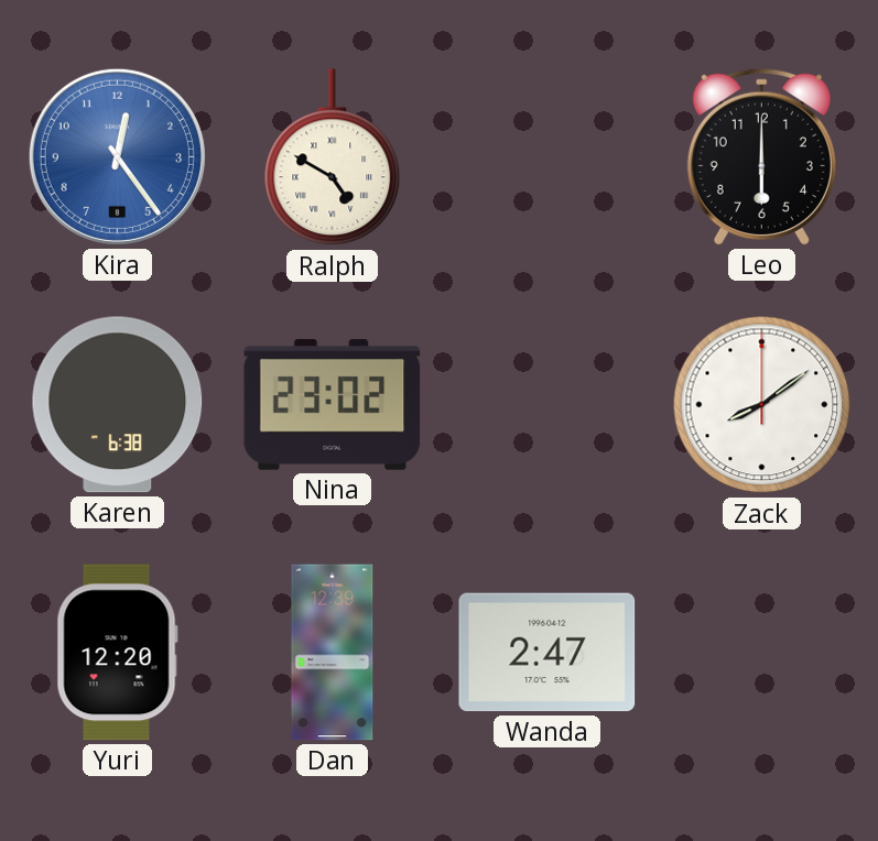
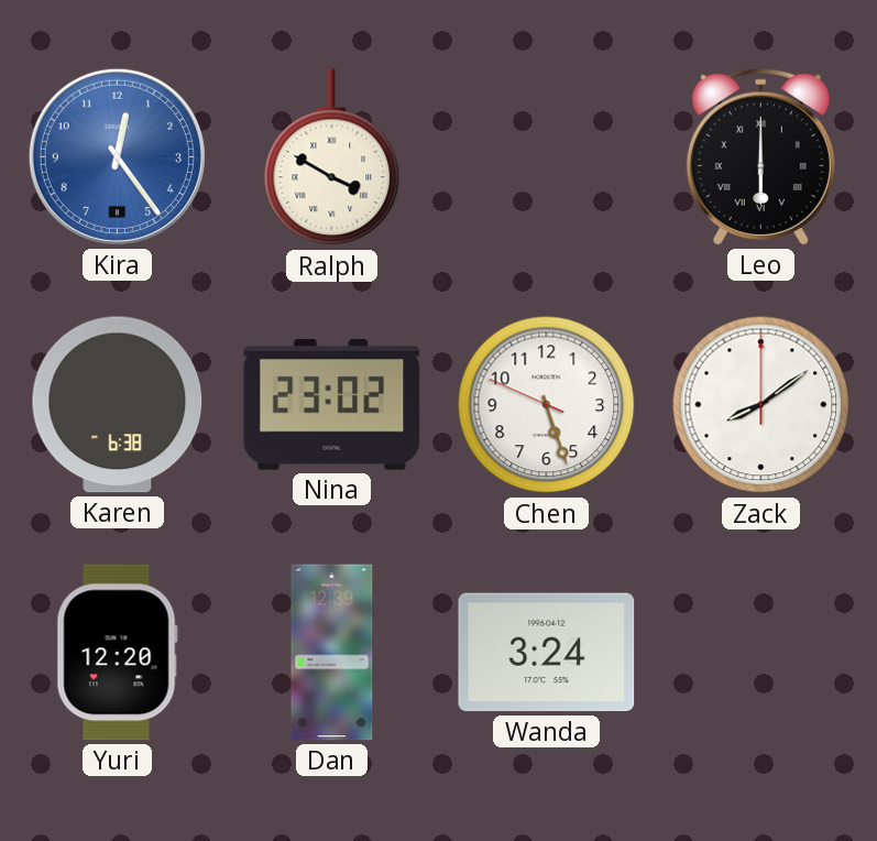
Ralph: 4:50 -> 3:50 (332, 157)
Leo numerals: Arabic -> Roman (760, 156)
Chen: none -> 5:26 (547, 405)
Wanda: 2:47 -> 3:24 (547, 653)
